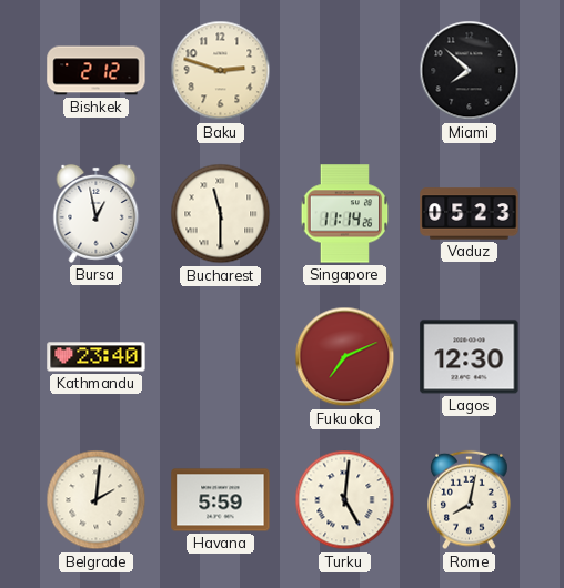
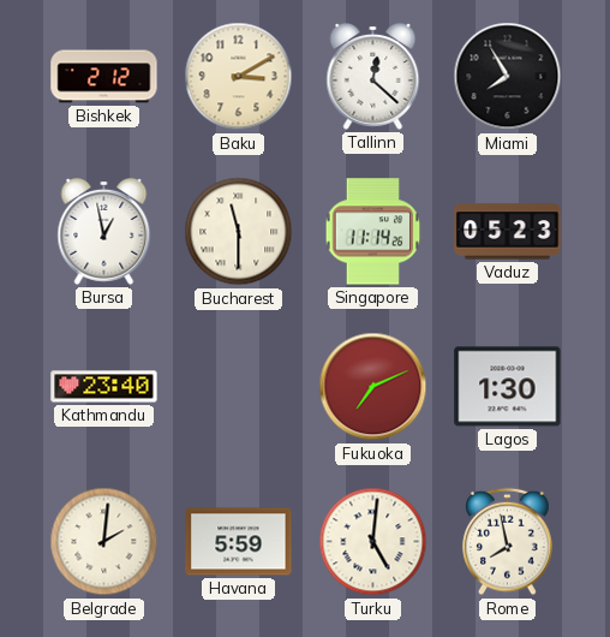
Baku: 2:48 -> 3:10 (239, 77)
Tallinn: none -> 12:22 (373, 76)
Miami: 7:52 -> 7:55 (508, 77)
Lagos: 12:30 -> 1:30 (508, 387)
Rome: 8:02 -> 7:58 (508, 542)
